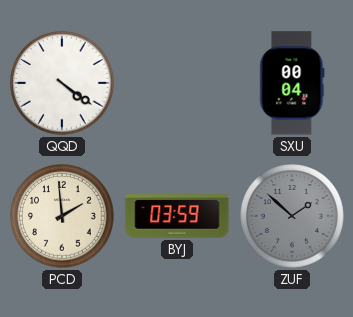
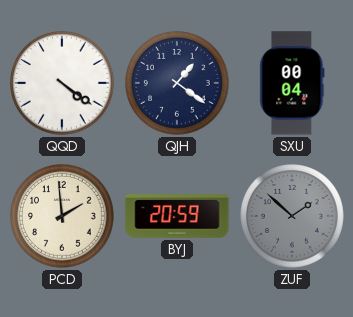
QJH: none -> 1:21 (178, 84)
BYJ: 03:59 -> 20:59 (177, 216)
